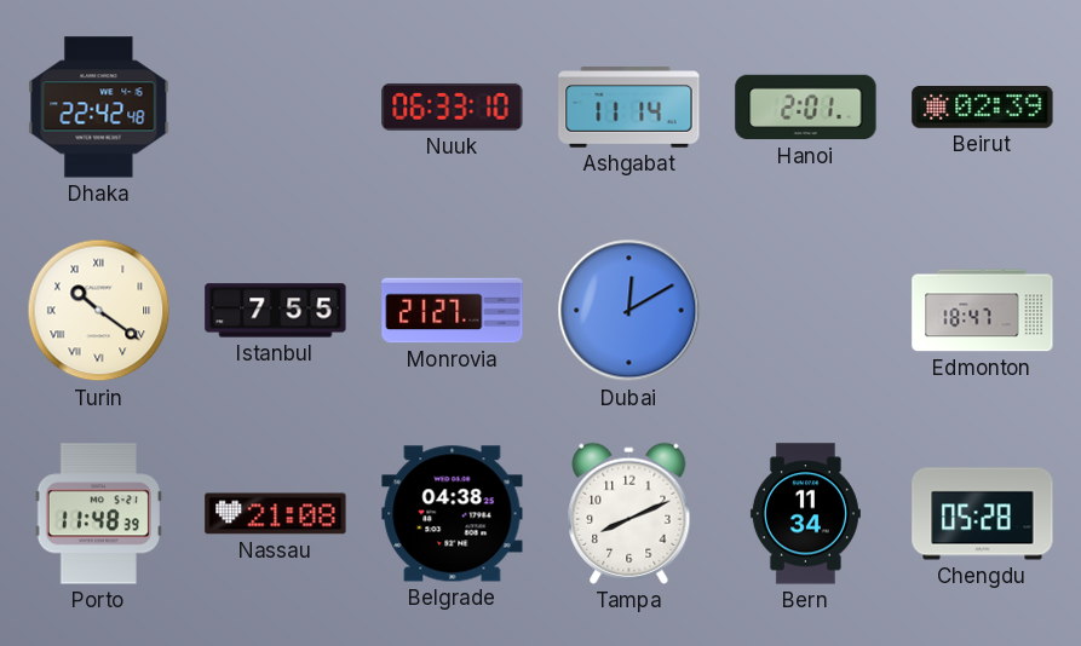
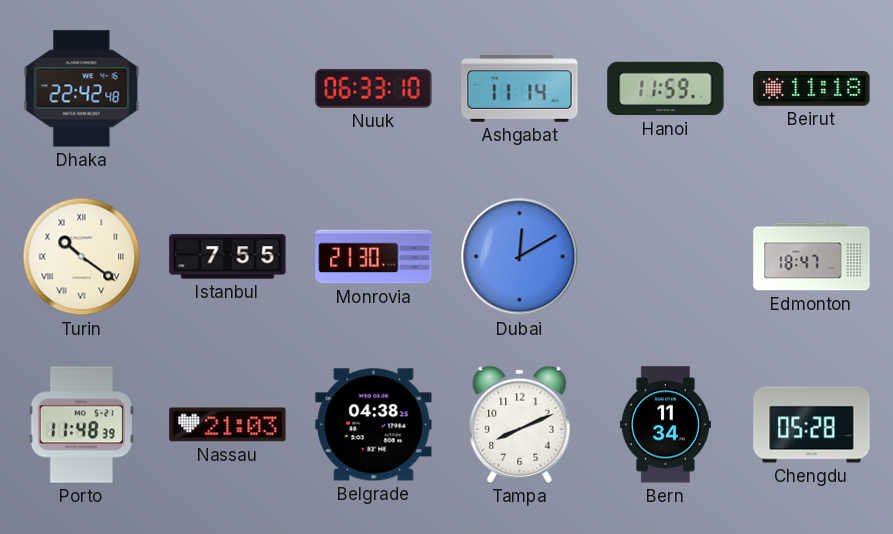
Hanoi: 2:01 -> 11:59 (666, 89)
Beirut: 02:39 -> 11:18 (812, 89)
Monrovia: 21:27 -> 21:30 (374, 257)
Nassau: 21:08 -> 21:03 (228, 425)
